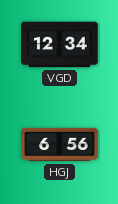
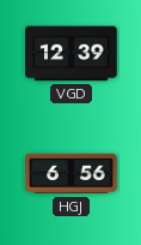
VGD: 12:34 -> 12:39 (72, 54)
